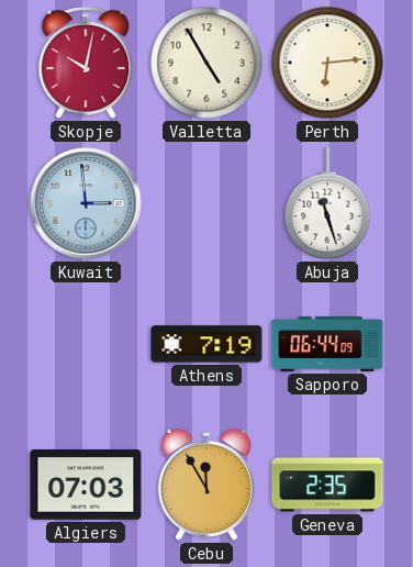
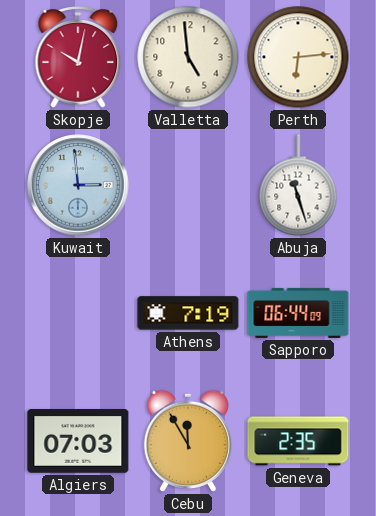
Valletta: 4:55 -> 4:59 (188, 57)
